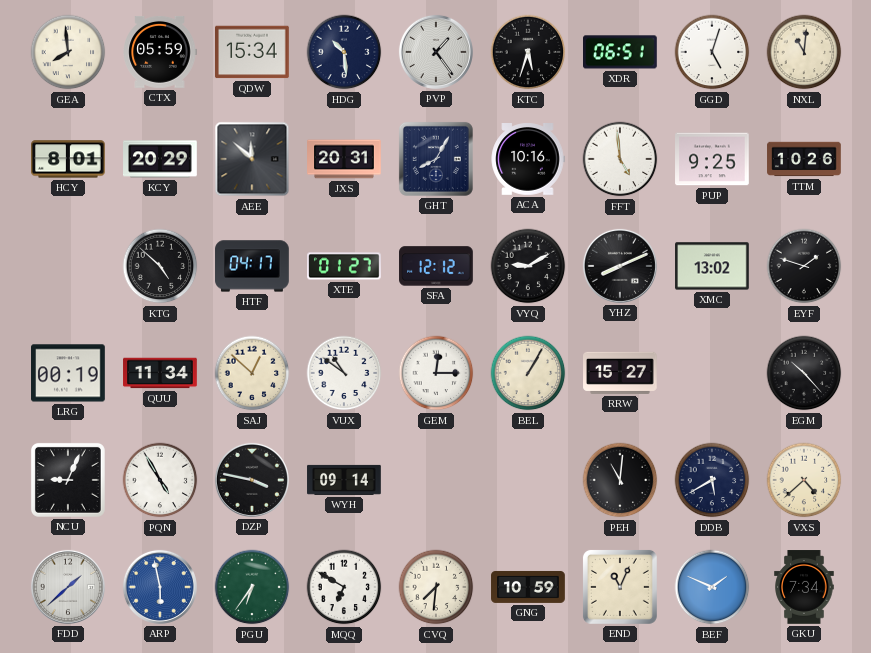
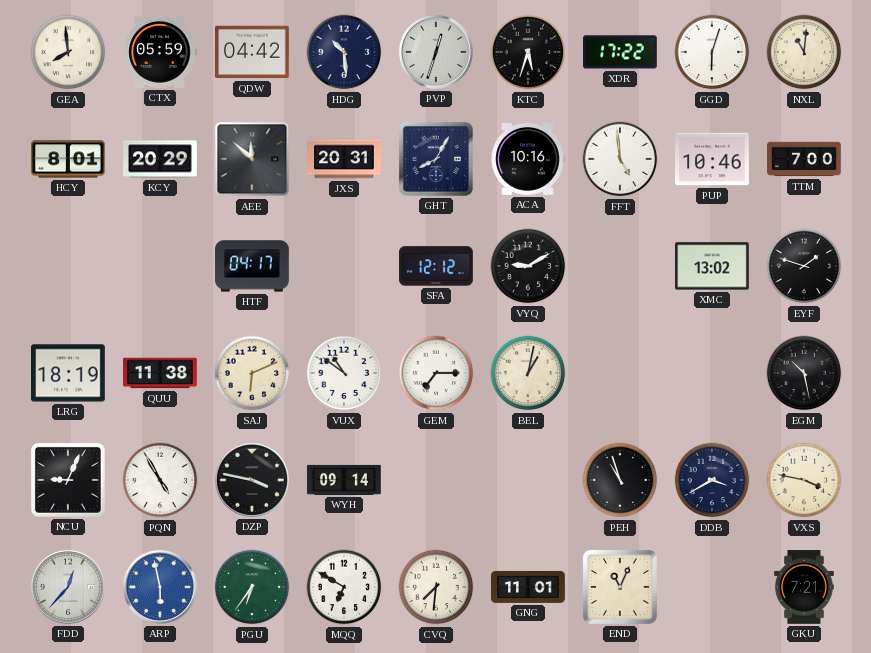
QDW: 15:34 -> 04:42 (252, 52)
PVP: 1:24 -> 12:33 (436, 52)
XDR: 06:51 -> 17:22 (621, 52)
GGD: 5:03 -> 6:03 (712, 52)
PUP: 9:25 -> 10:46 (712, 159)
TTM: 10:26 -> 7:00 (804, 159)
KTG: 4:52 -> none (160, 266)
XTE: 01:27 -> none (344, 266)
YHZ: 8:11 -> none (620, 266)
LRG: 00:19 -> 18:19 (69, 373)
QUU: 11:34 -> 11:38 (160, 373)
SAJ: 12:52 -> 6:11 (252, 373)
GEM: 12:15 -> 7:15 (436, 373)
BEL: 1:05 -> 1:02 (528, 373)
RRW: 15:27 -> none (620, 373)
EGM: 10:23 -> 10:28 (804, 373)
PEH: 11:01 -> 10:57 (620, 480)
DDB: 5:40 -> 3:40 (712, 480)
VXS: 4:38 -> 3:47 (804, 480)
FDD: 1:38 -> 12:37 (68, 587)
GNG: 10:59 -> 11:01 (528, 587)
BEF: 1:49 -> none (712, 587)
GKU: 7:34 -> 7:21 (804, 587)
